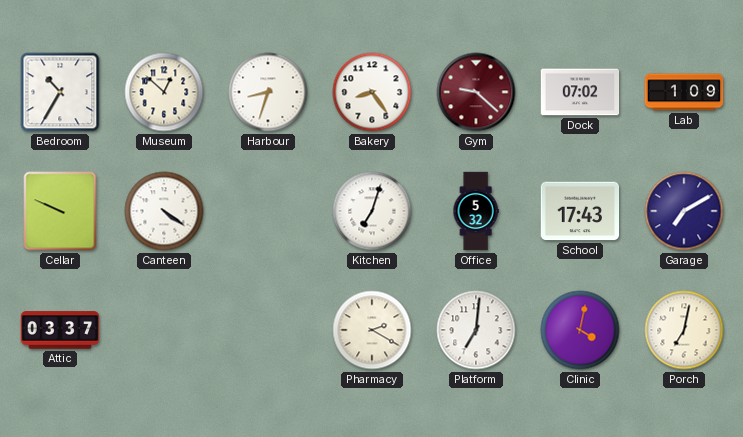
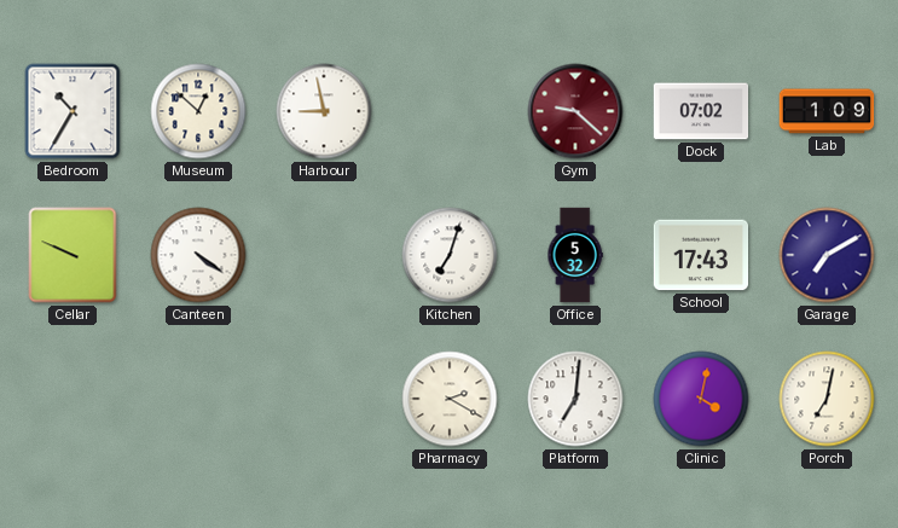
Harbour: 8:33 -> 8:58 (324, 111)
Bakery: 8:24 -> none (372, 92)
Attic: 03:37 -> none (60, 330)
